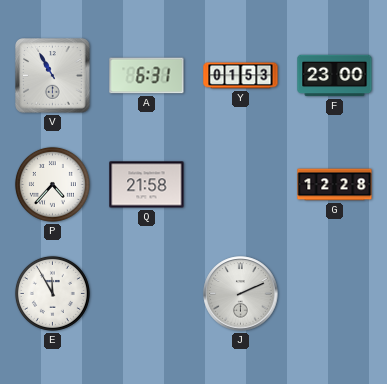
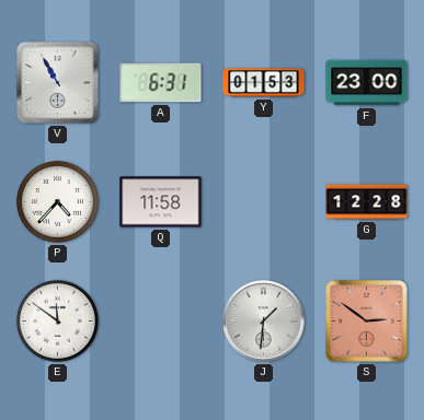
Q: 21:58 -> 11:58 (161, 202)
E: 11:55 -> 11:51 (57, 320)
J: 2:11 -> 1:31 (264, 322)
S: none -> 2:51 (367, 322)
